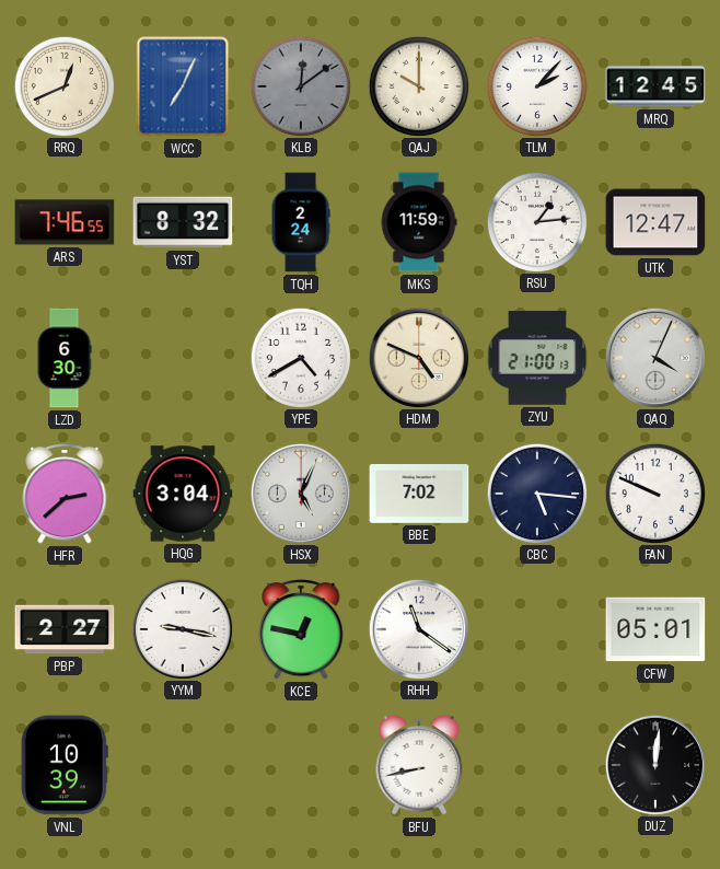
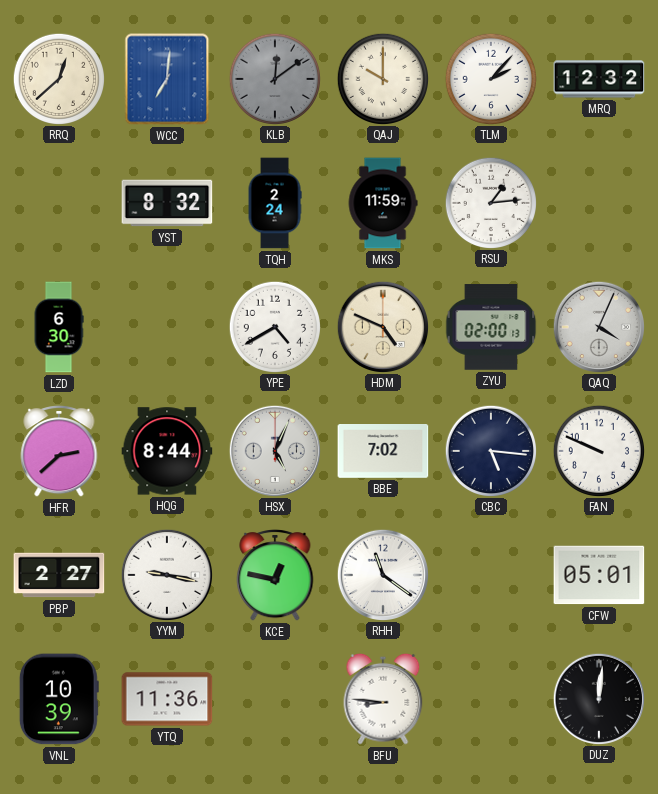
RRQ: 12:41 -> 12:38 (58, 78)
WCC: 7:04 -> 7:01 (167, 79)
MRQ: 12:45 -> 12:32 (599, 79)
ARS: 7:46 -> none (65, 222)
UTK: 12:47 -> none (655, 222)
ZYU: 21:00 -> 02:00 (491, 327)
HQG: 3:04 -> 8:44 (167, 451)
YTQ: none -> 11:36 (167, 699)
BFU: 8:43 -> 8:46 (383, 699)
